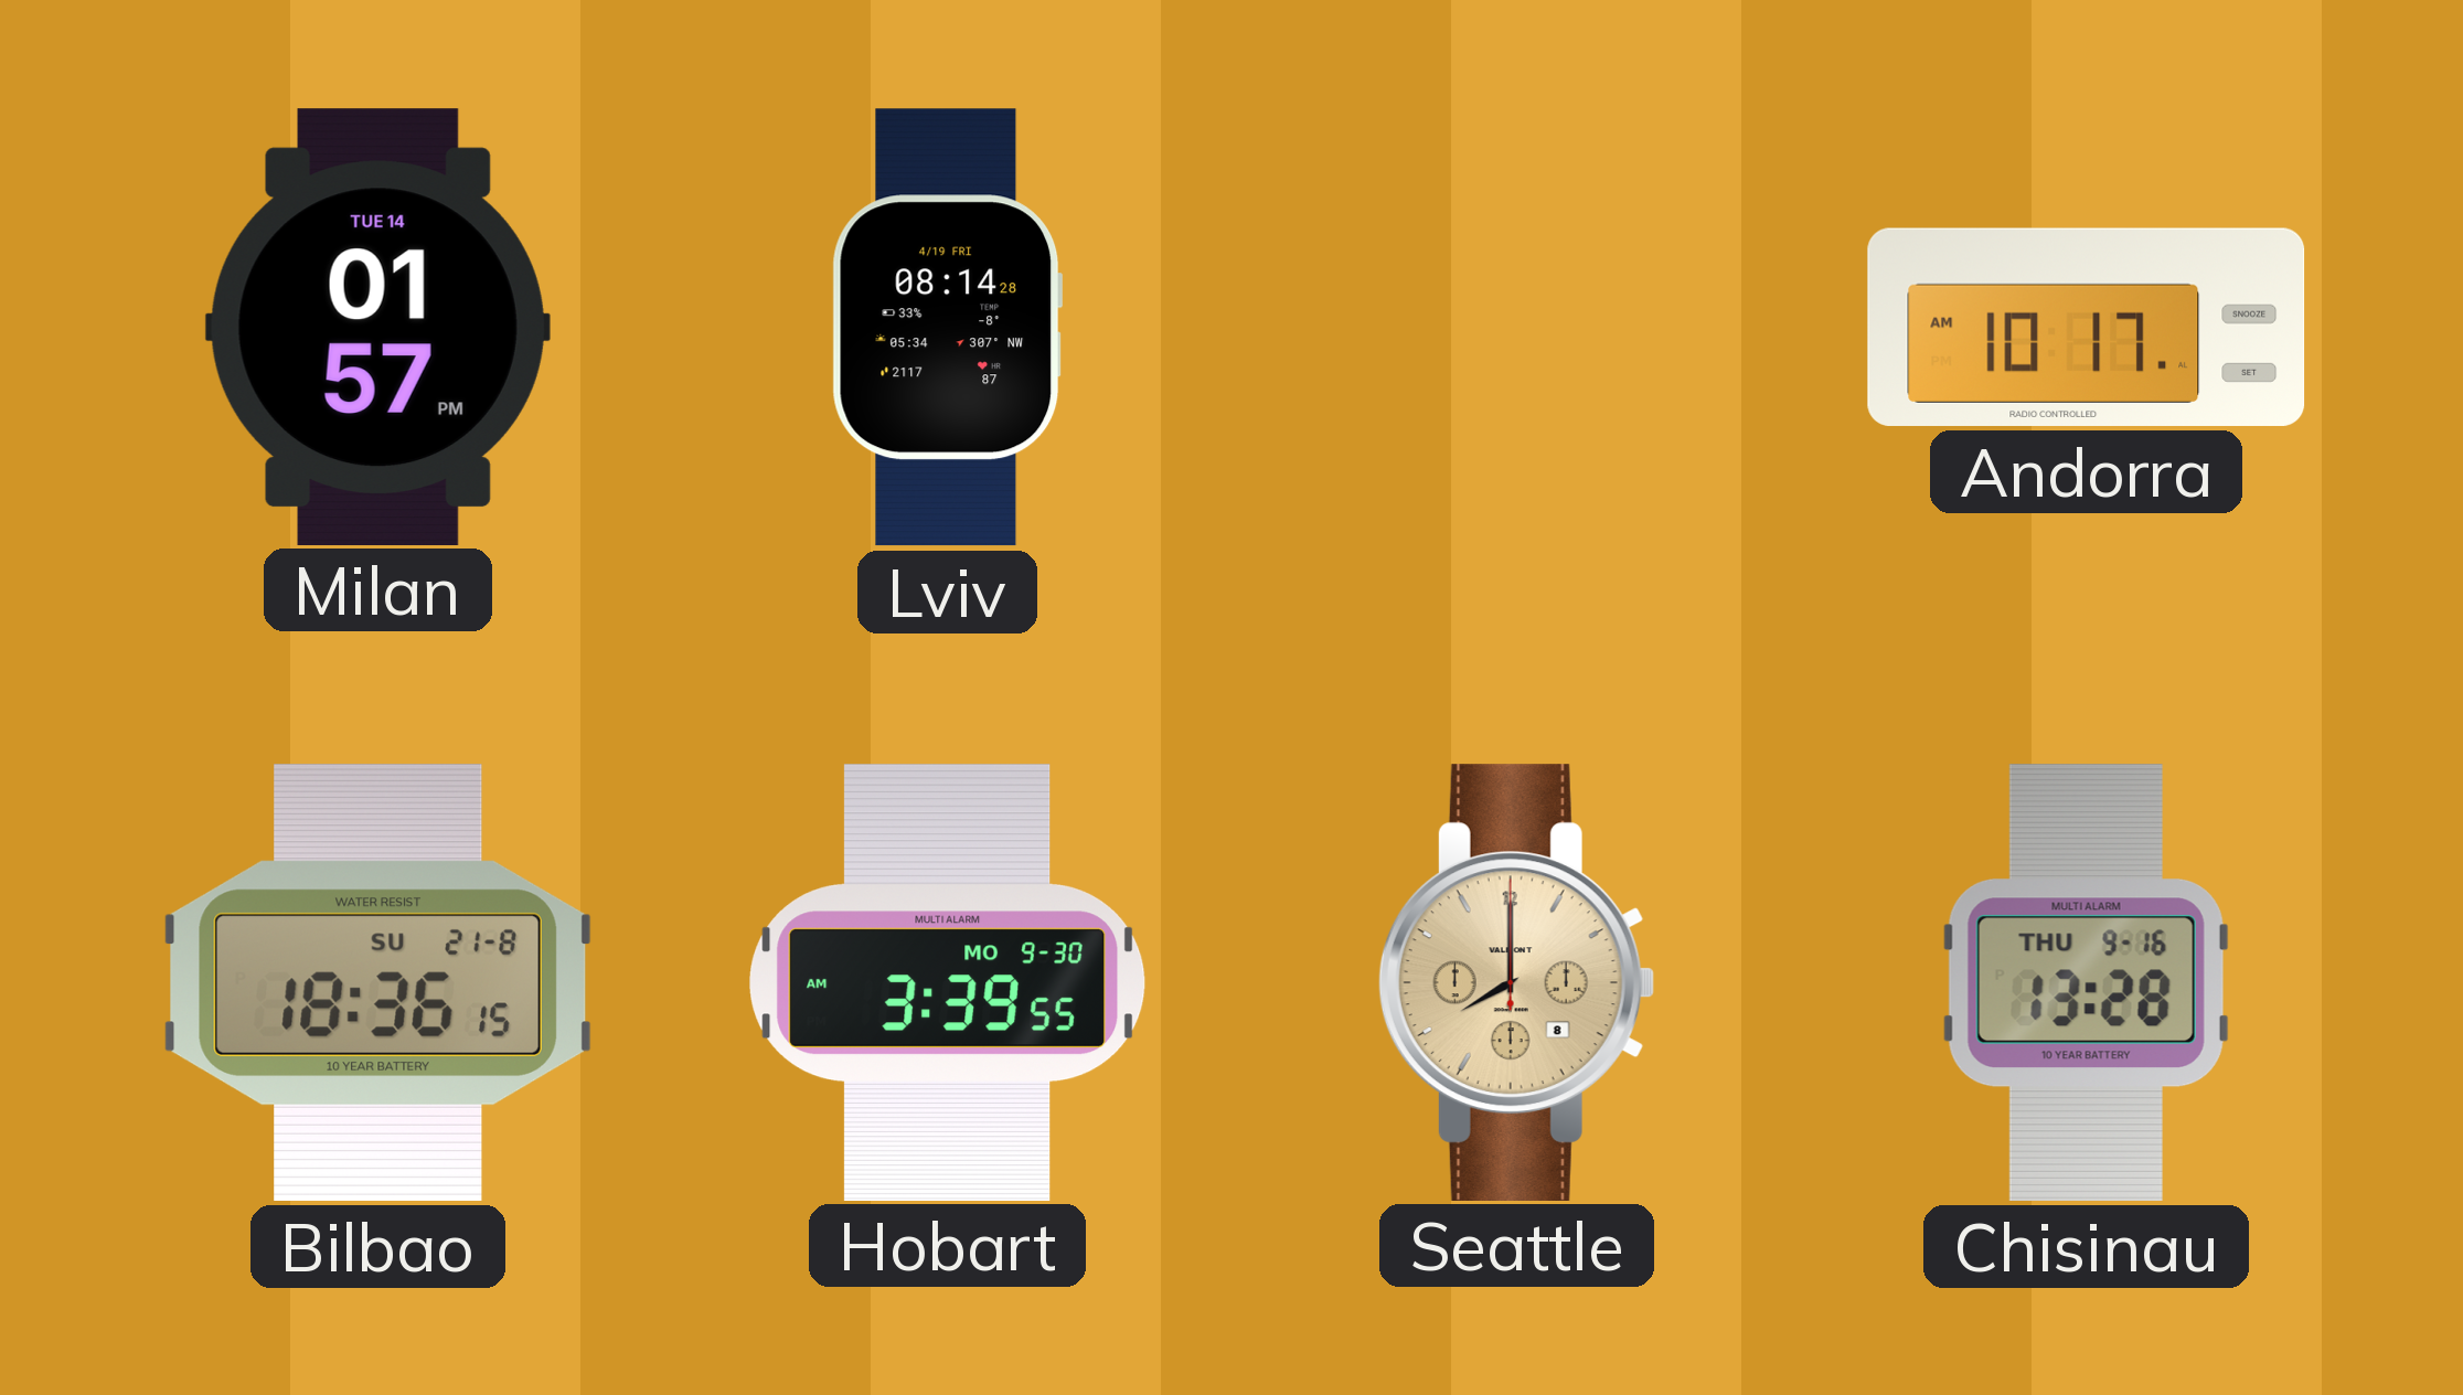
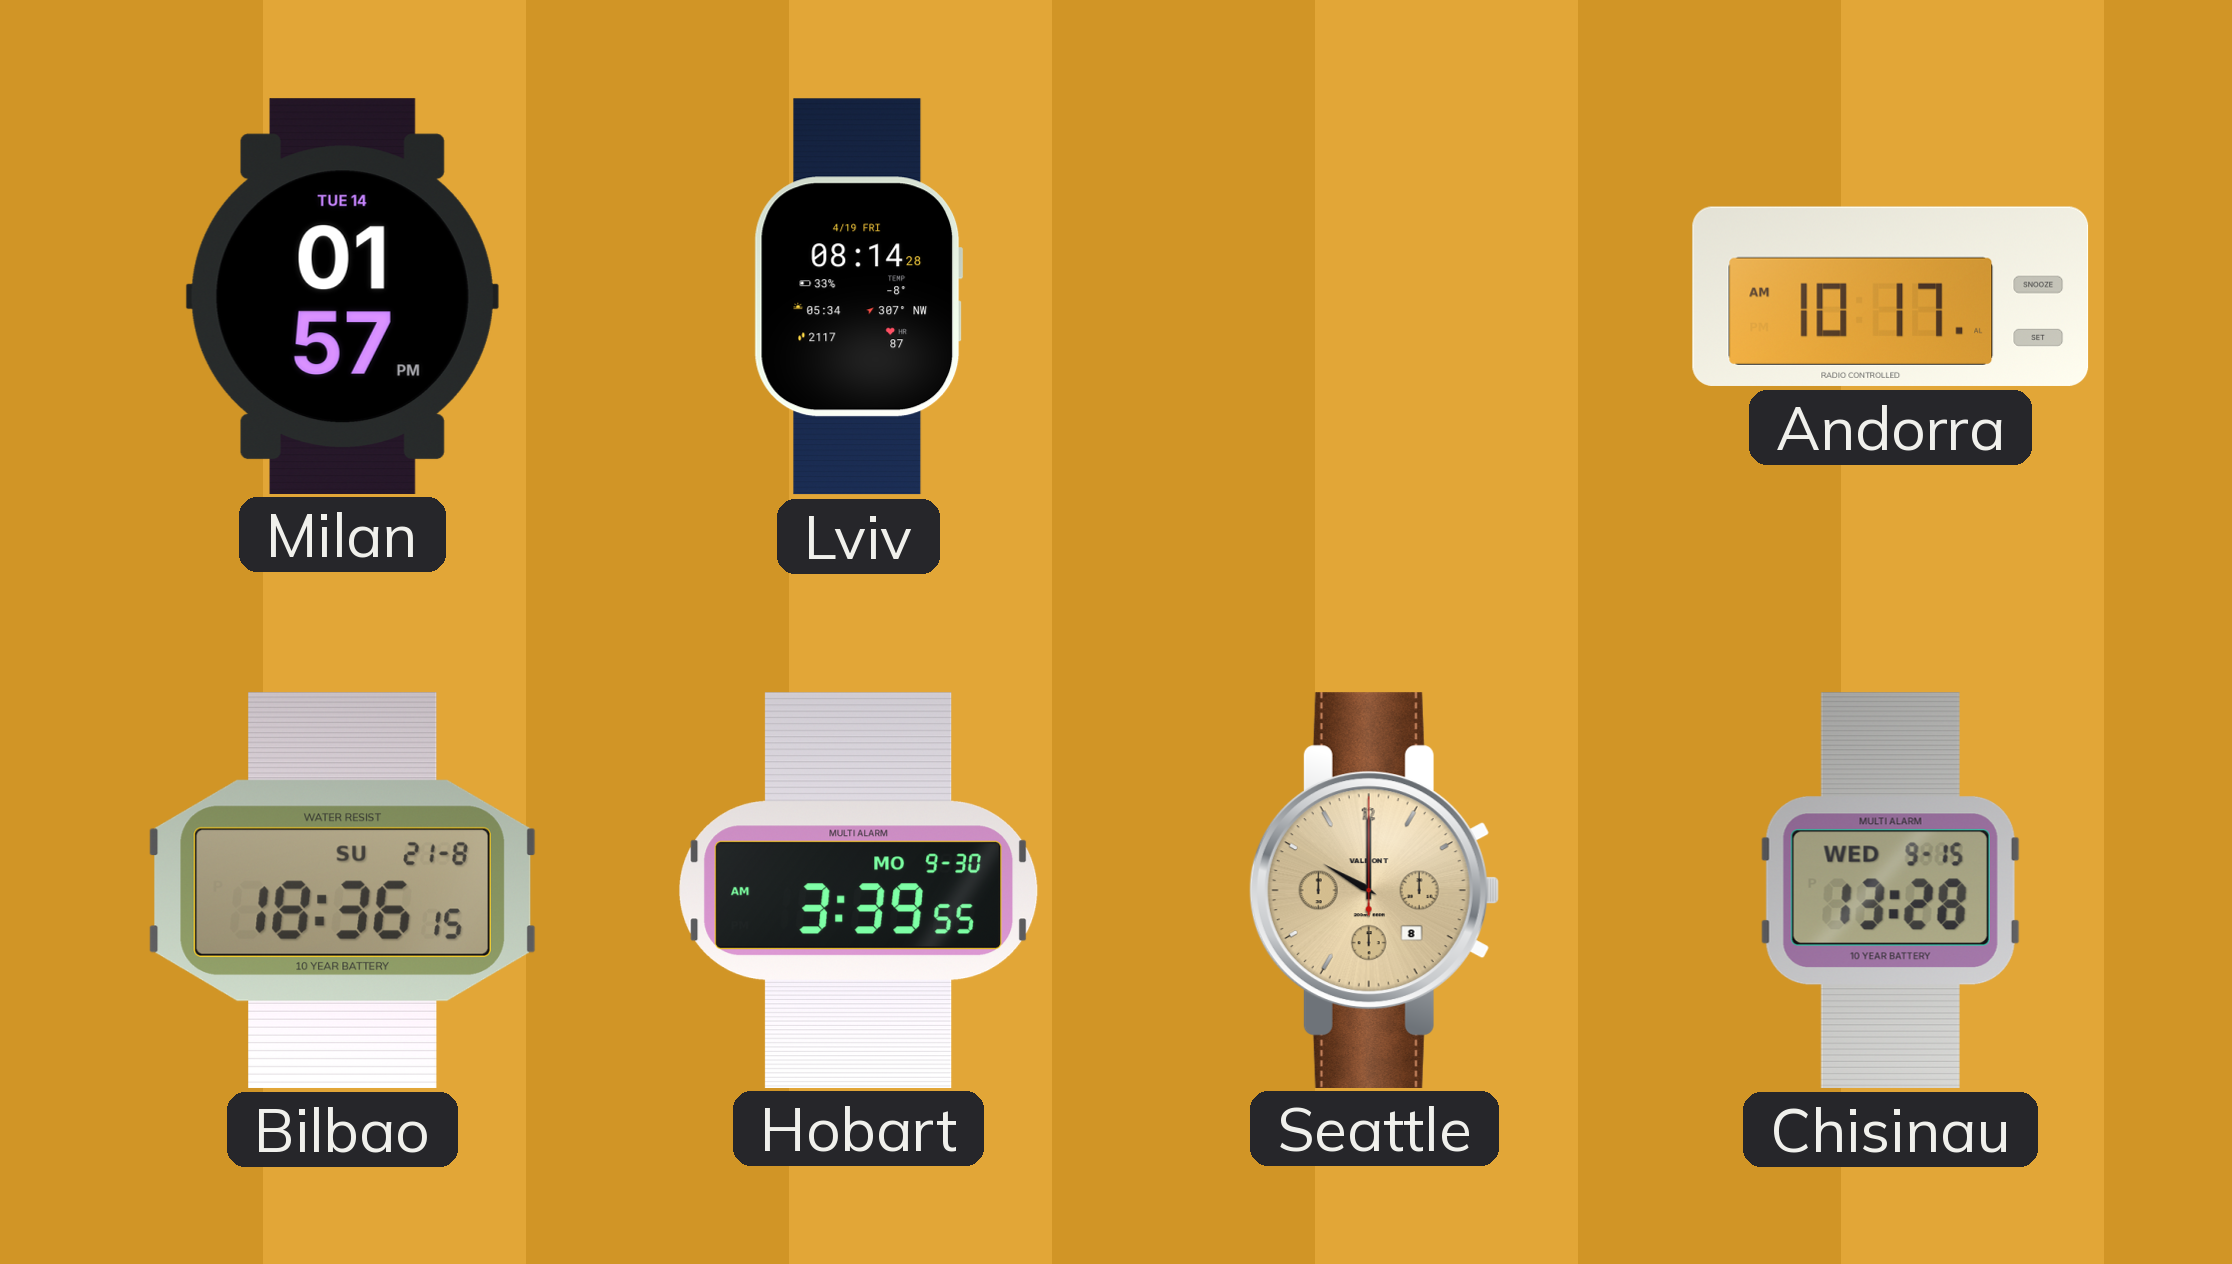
Seattle: 8:00 -> 10:00 (1374, 890)
Chisinau date: THU 9-16 -> WED 9-15 (1890, 890)
